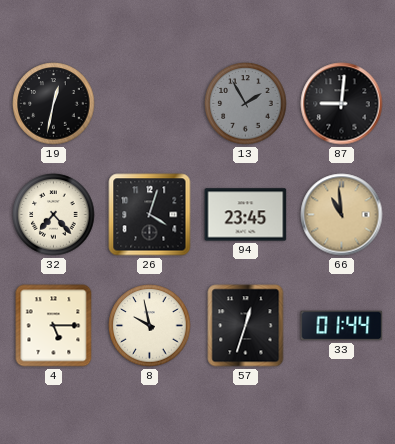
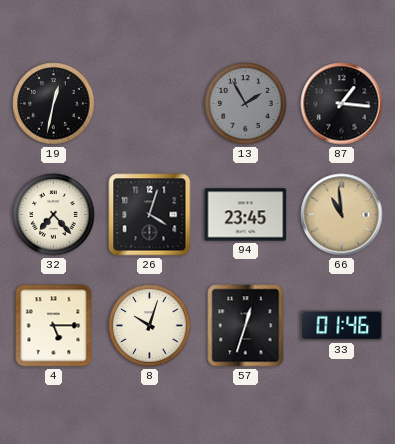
87: 9:01 -> 1:16 (342, 104)
8: 9:58 -> 10:03 (150, 326)
33: 01:44 -> 01:46 (342, 326)
